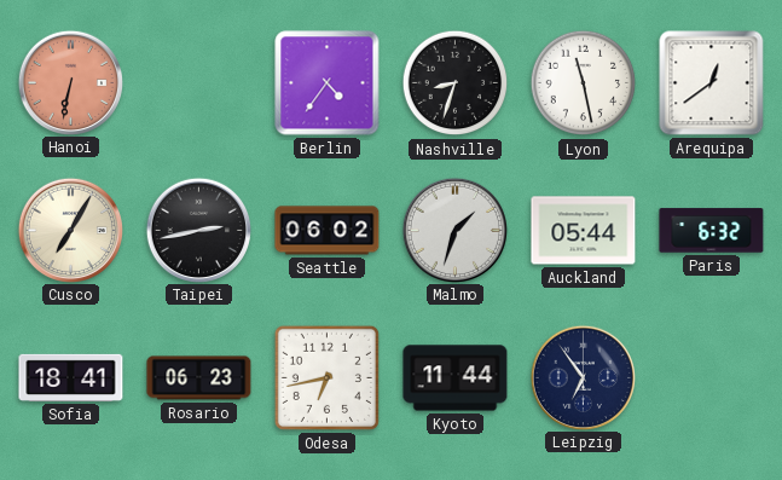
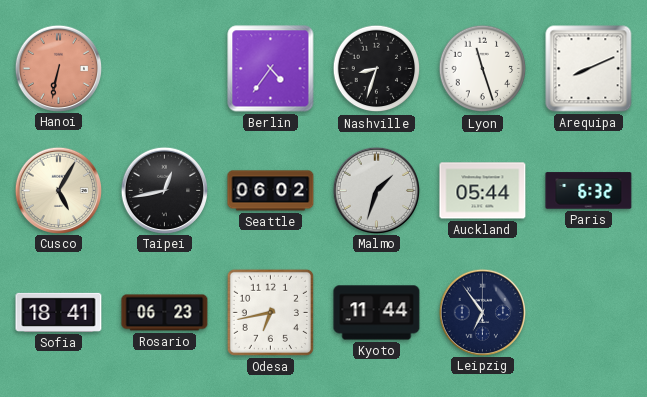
Lyon: 11:28 -> 11:27 (483, 69)
Arequipa: 12:39 -> 8:11 (589, 69)
Cusco: 7:05 -> 5:05 (58, 190)
Taipei: 2:43 -> 12:43 (164, 190)
